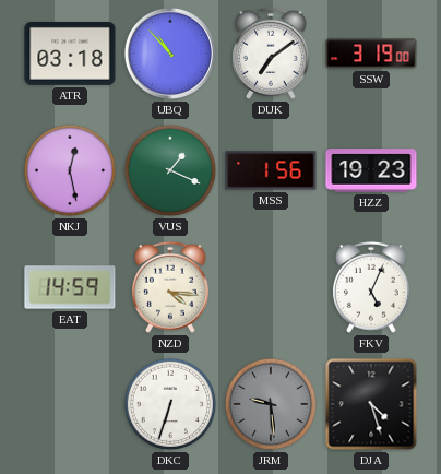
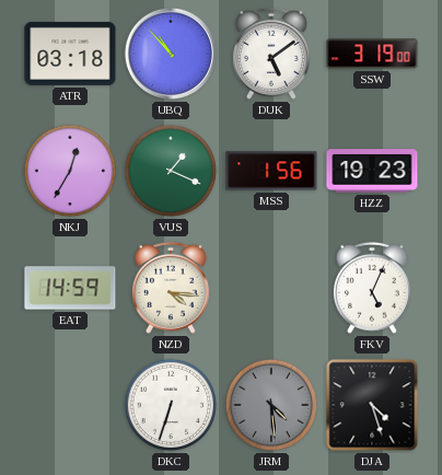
DUK: 7:09 -> 5:09 (271, 54)
NKJ: 12:28 -> 12:35 (70, 171)
JRM: 9:29 -> 4:29 (271, 405)
